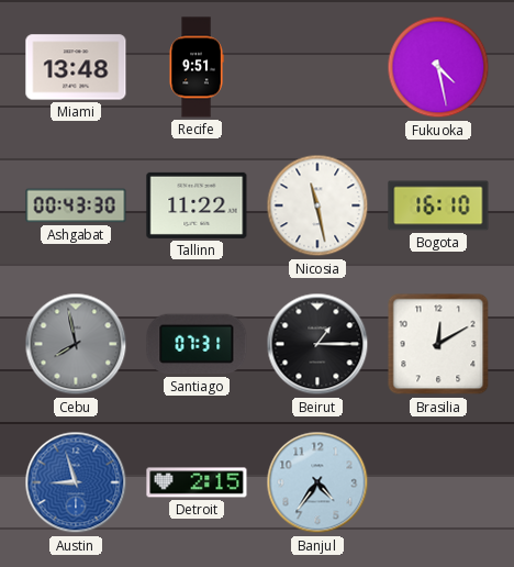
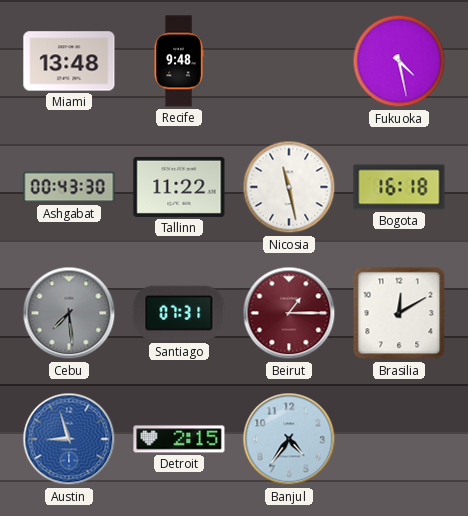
Recife: 9:51 -> 9:48 (179, 61)
Bogota: 16:10 -> 16:18 (399, 187)
Cebu: 7:58 -> 7:29 (69, 313)
Beirut dial: black -> burgundy (289, 313)
